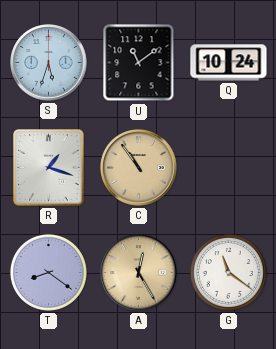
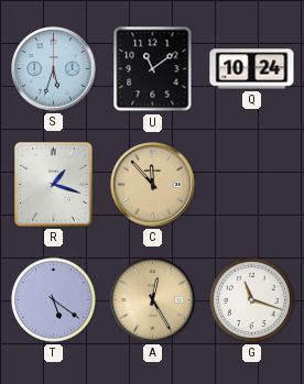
C: 10:54 -> 11:53 (153, 185)
T: 8:21 -> 5:21 (53, 299)
G: 11:21 -> 11:18 (251, 299)
